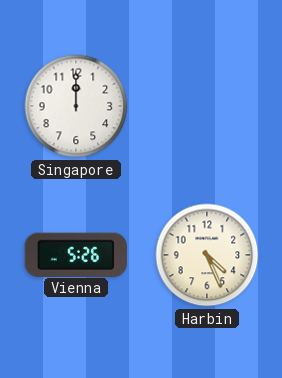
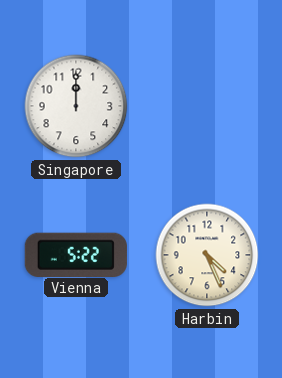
Vienna: 5:26 -> 5:22 (76, 254)
